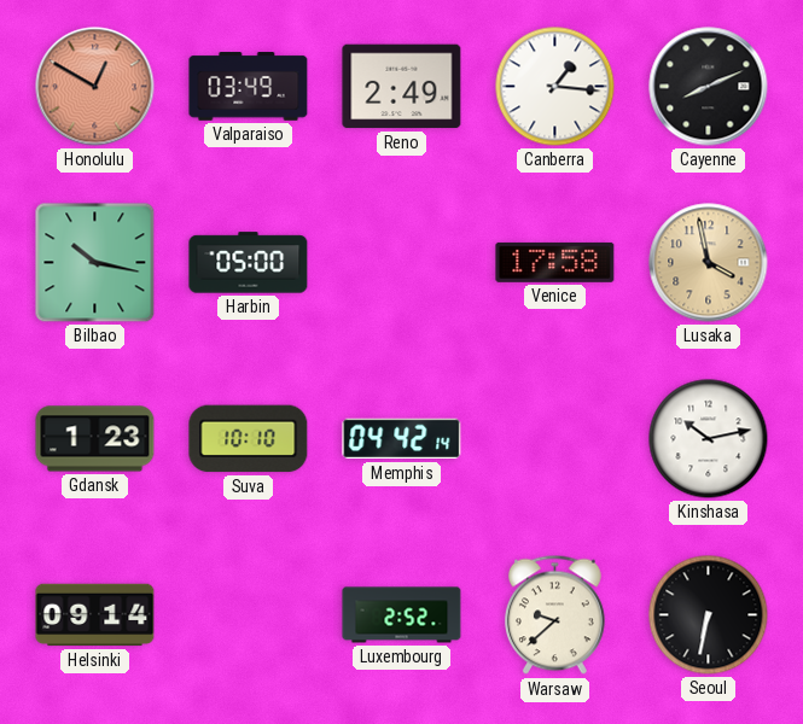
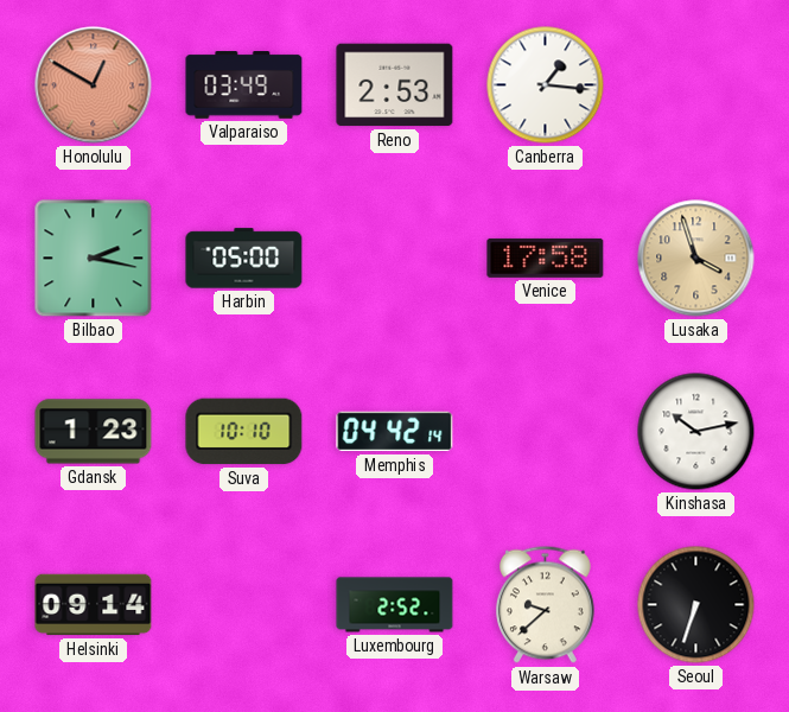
Reno: 2:49 -> 2:53 (395, 85)
Cayenne: 8:11 -> none (709, 87)
Bilbao: 10:17 -> 2:17 (94, 259)
Lusaka: 3:58 -> 3:57 (696, 259)
Seoul: 6:32 -> 6:33 (696, 605)
